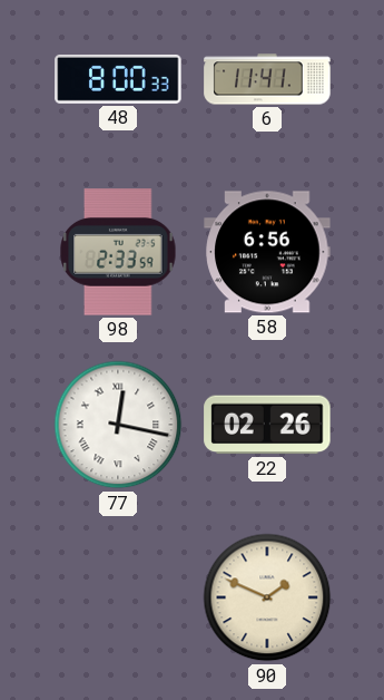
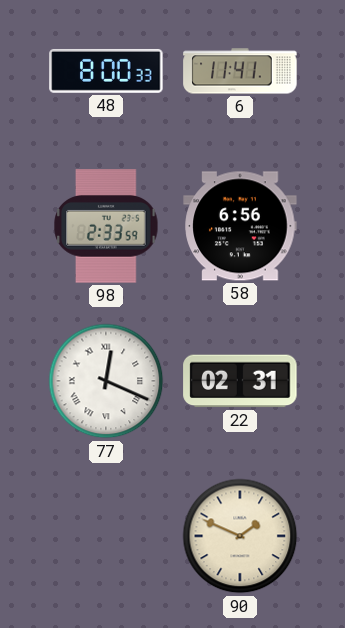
77: 12:17 -> 12:19 (106, 381)
22: 02:26 -> 02:31 (240, 381)
